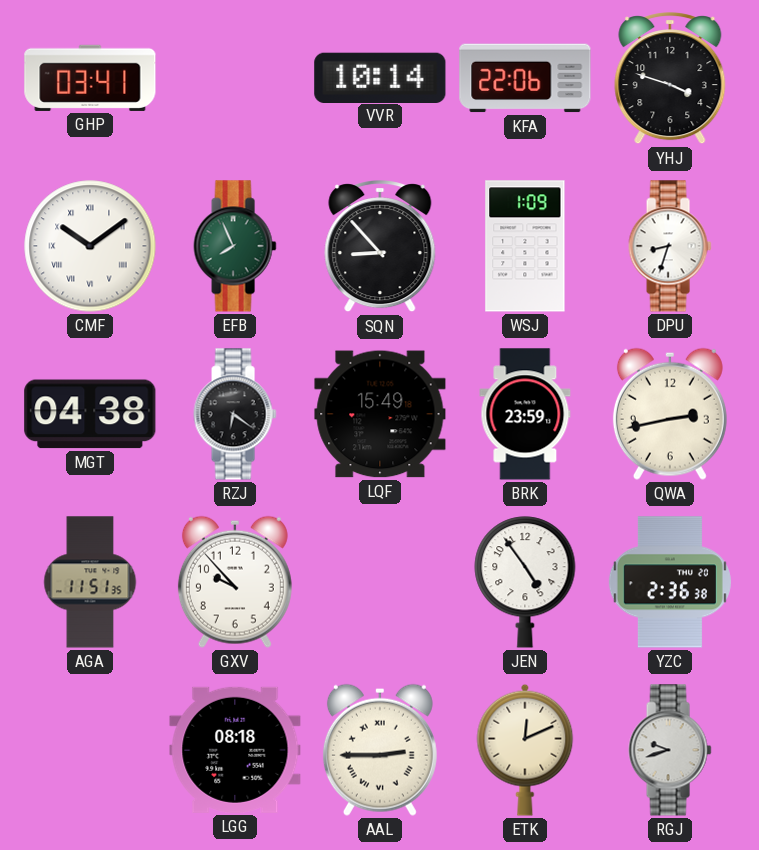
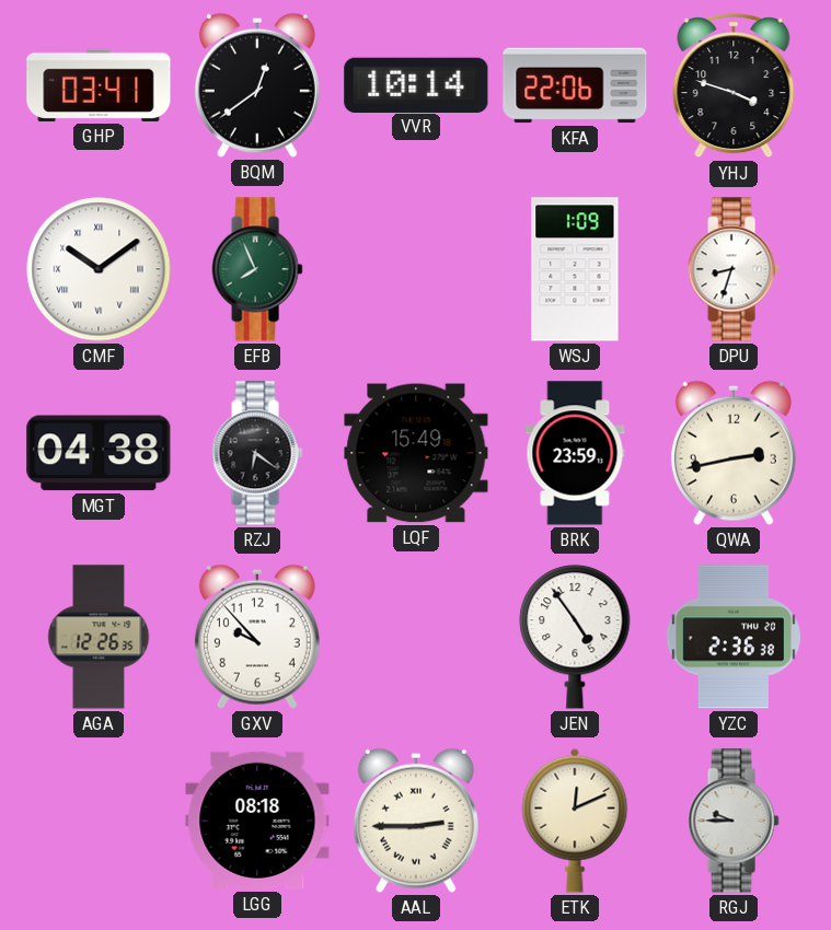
BQM: none -> 12:39 (257, 85)
SQN: 8:53 -> none (380, 247)
AGA: 11:51 -> 12:26 (99, 637)
RGJ: 9:42 -> 9:45 (734, 821)
